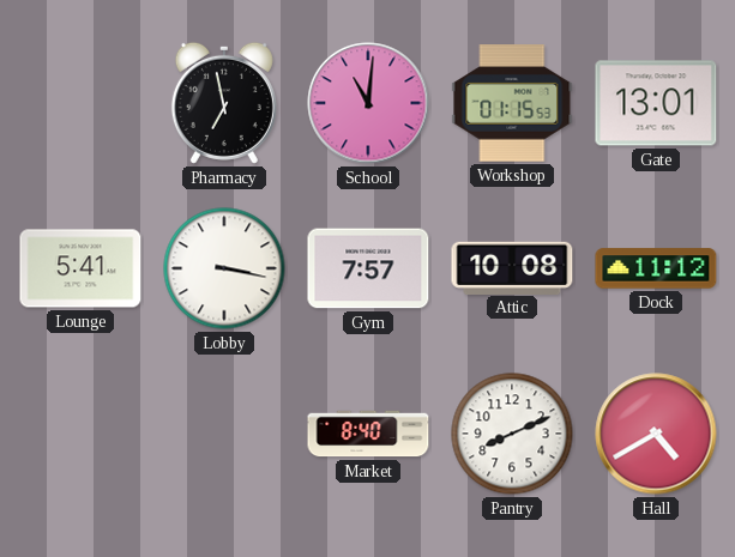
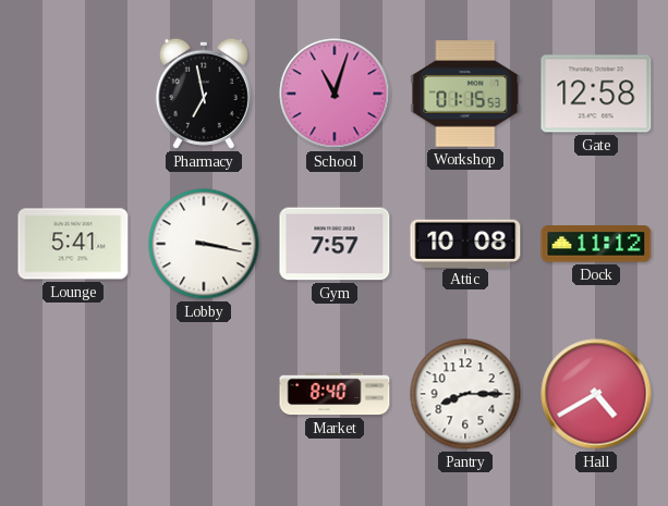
School: 11:01 -> 11:03 (335, 94)
Gate: 13:01 -> 12:58 (596, 94)
Pantry: 8:11 -> 8:15 (465, 394)
